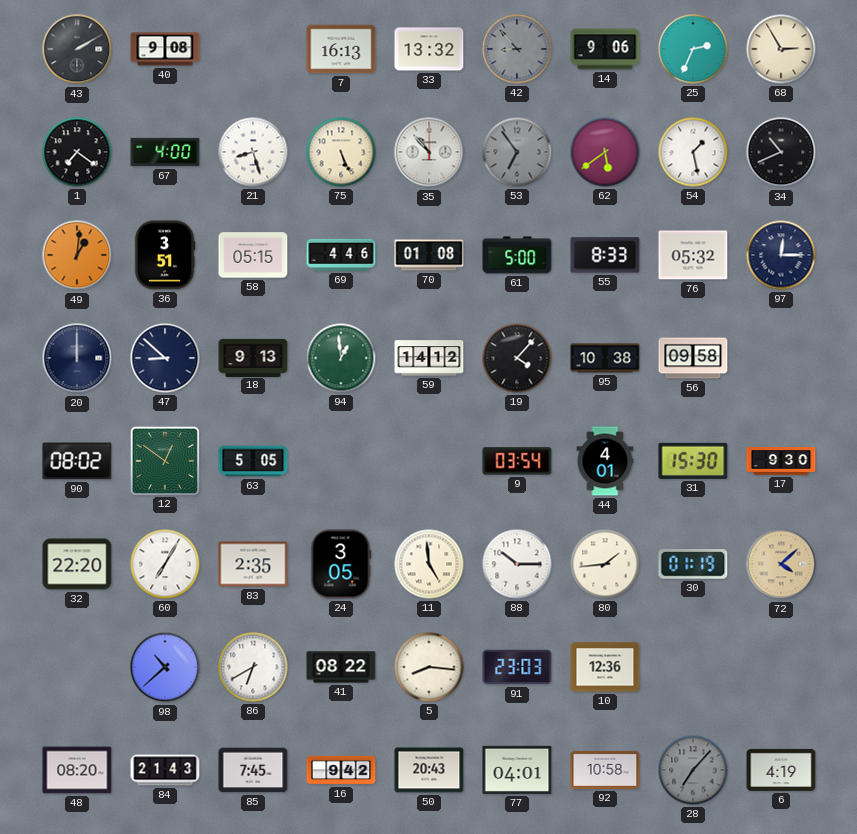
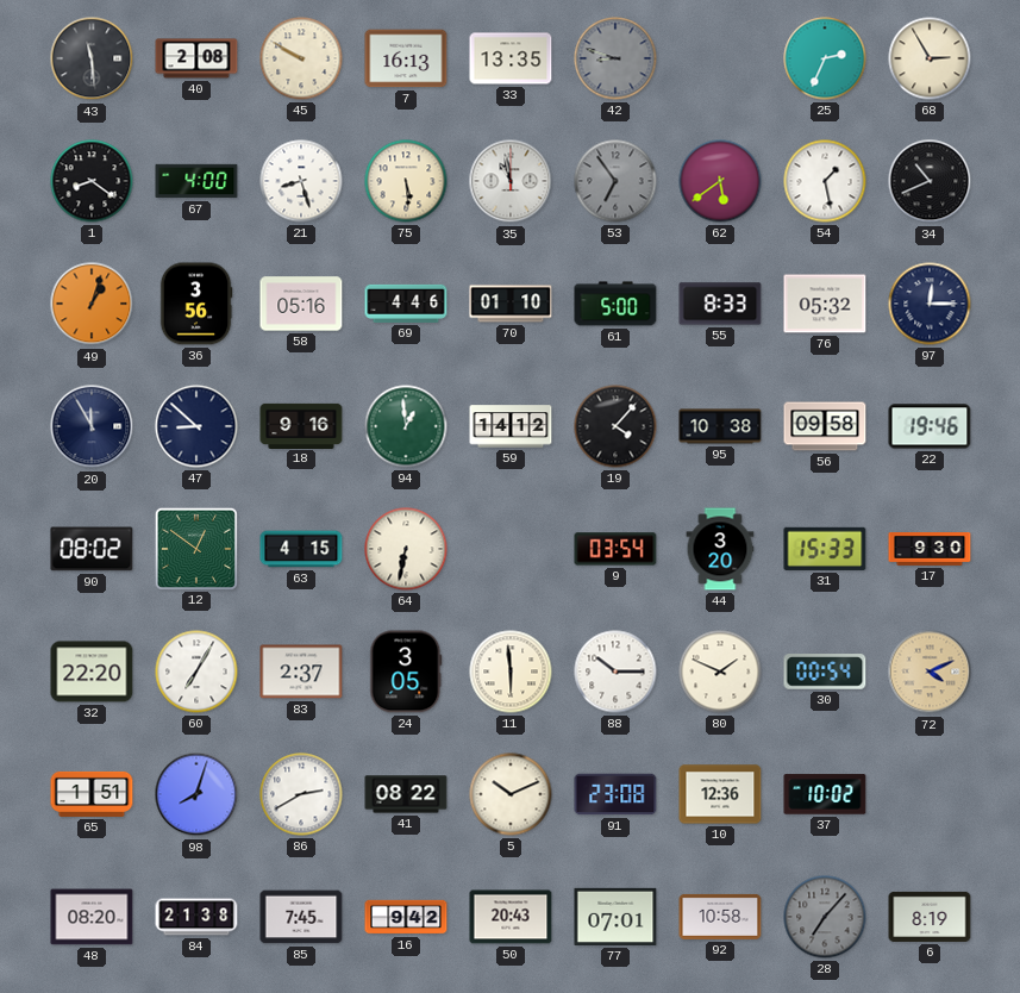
43: 2:10 -> 11:29 (92, 58)
40: 9:08 -> 2:08 (196, 58)
45: none -> 9:50 (301, 58)
33: 13:32 -> 13:35 (511, 58)
42: 8:53 -> 8:48 (615, 58)
14: 9:06 -> none (605, 49)
1: 7:21 -> 8:21 (92, 181)
75: 5:26 -> 5:29 (406, 181)
35: 10:53 -> 10:58 (511, 181)
49: 1:01 -> 1:03 (92, 304)
36: 3:51 -> 3:56 (196, 304)
58: 05:15 -> 05:16 (301, 304)
70: 01:08 -> 01:10 (511, 304)
20: 12:00 -> 11:55 (92, 426)
18: 9:13 -> 9:16 (301, 425)
22: none -> 19:46 (930, 426)
63: 5:05 -> 4:15 (301, 549)
64: none -> 6:32 (406, 549)
44: 4:01 -> 3:20 (720, 549)
31: 15:30 -> 15:33 (825, 549)
83: 2:35 -> 2:37 (301, 672)
11: 4:59 -> 5:59 (511, 672)
80: 1:44 -> 1:49 (720, 672)
30: 01:19 -> 00:54 (825, 672)
72: 4:08 -> 4:11 (930, 672)
65: none -> 1:51 (92, 794)
98: 10:38 -> 8:03 (196, 794)
86: 6:40 -> 2:40 (301, 794)
5: 8:16 -> 10:11 (511, 794)
91: 23:03 -> 23:08 (615, 794)
37: none -> 10:02 (825, 794)
84: 21:43 -> 21:38 (196, 917)
77: 04:01 -> 07:01 (615, 917)
6: 4:19 -> 8:19 (930, 917)
